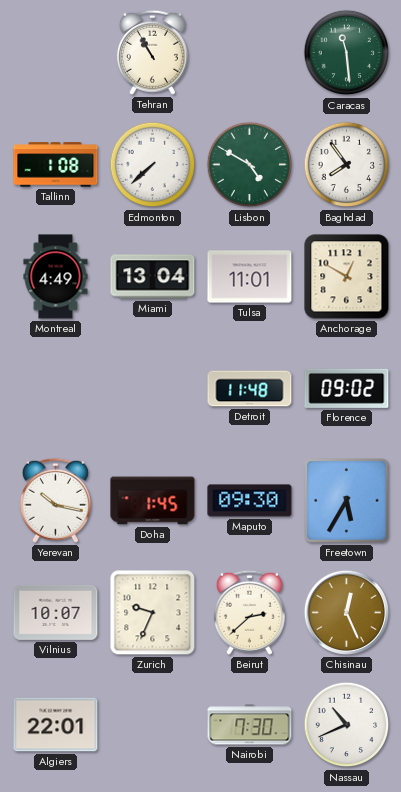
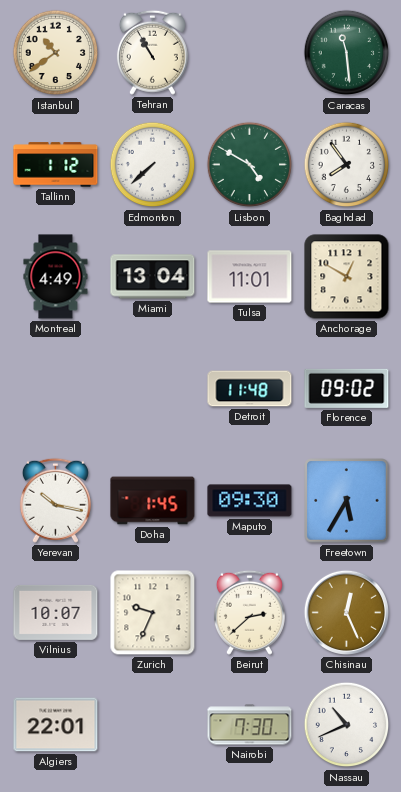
Istanbul: none -> 10:39 (56, 53)
Tallinn: 1:08 -> 1:12 (56, 165)
